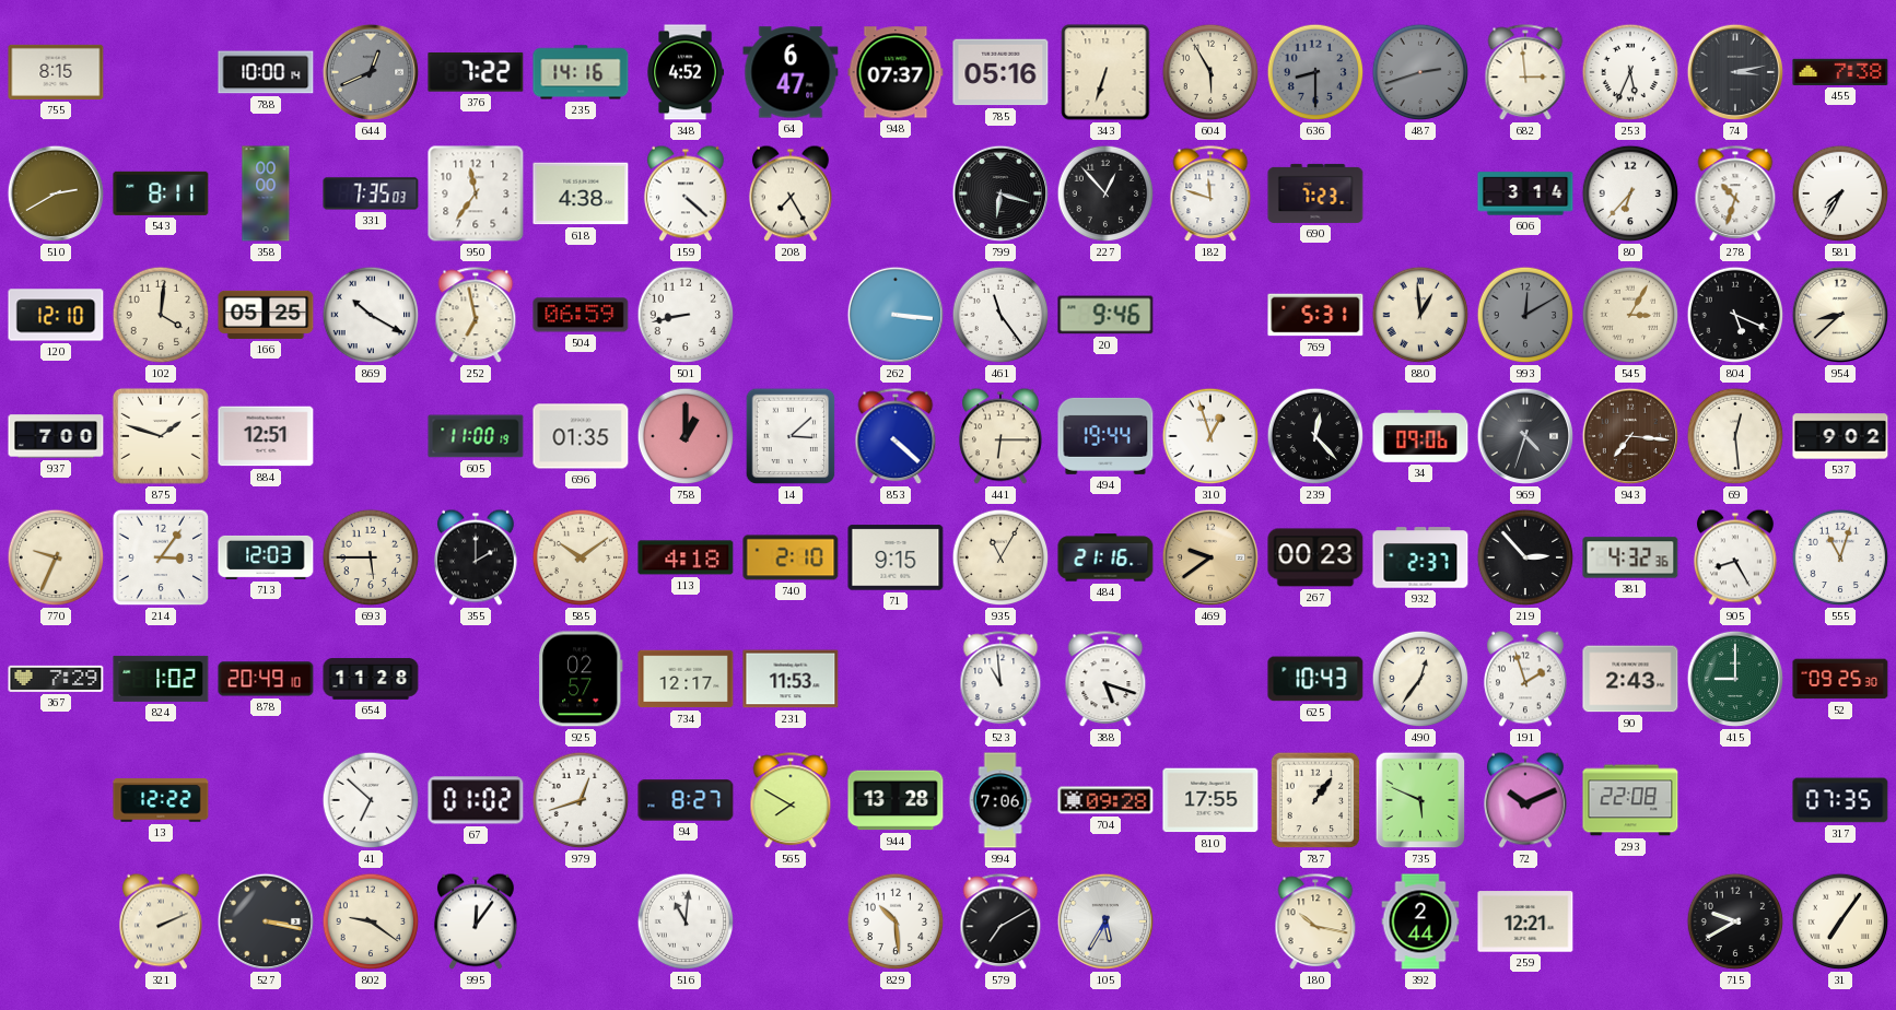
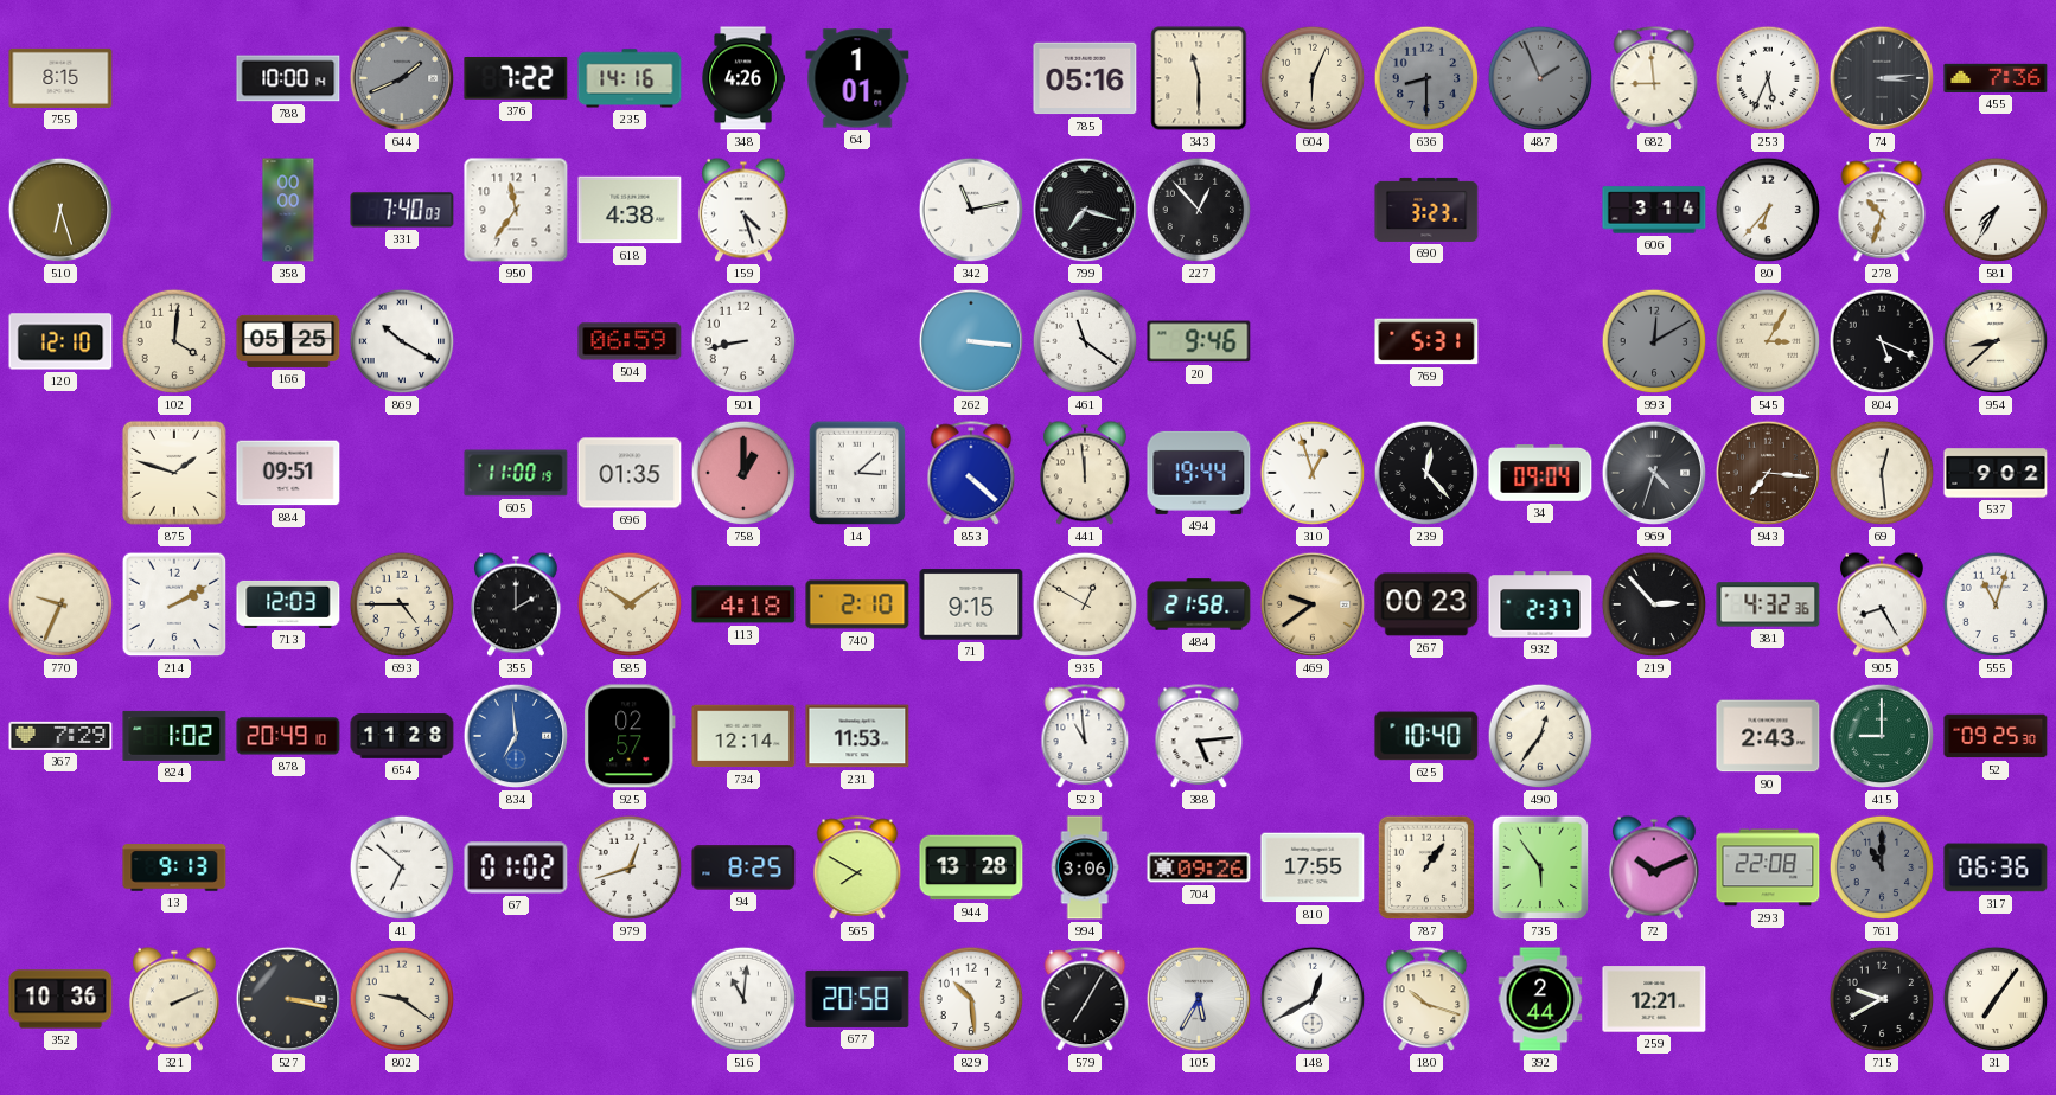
644: 12:41 -> 1:41 (402, 78)
348: 4:52 -> 4:26 (743, 78)
64: 6:47 -> 1:01 (857, 78)
948: 07:37 -> none (896, 72)
343: 6:33 -> 11:30 (1199, 78)
604: 5:55 -> 6:04 (1313, 78)
487: 2:42 -> 1:56 (1540, 78)
682: 2:59 -> 8:59 (1654, 79)
74: 3:13 -> 3:14 (1882, 78)
455: 7:38 -> 7:36 (1996, 78)
510: 2:40 -> 6:27 (60, 210)
543: 8:11 -> none (161, 193)
331: 7:35 -> 7:40 (402, 210)
159: 4:22 -> 4:27 (743, 210)
208: 7:25 -> none (791, 193)
342: none -> 11:13 (971, 210)
799: 6:18 -> 7:18 (1085, 210)
182: 11:48 -> none (1210, 195)
690: 7:23 -> 3:23 (1426, 210)
252: 6:58 -> none (476, 316)
461: 11:24 -> 11:21 (1085, 341)
880: 12:59 -> none (1420, 315)
937: 7:00 -> none (56, 436)
884: 12:51 -> 09:51 (288, 473)
441: 6:15 -> 11:59 (1085, 473)
34: 09:06 -> 09:04 (1540, 474)
214: 3:06 -> 2:10 (174, 604)
693: 5:45 -> 4:45 (402, 604)
935: 11:05 -> 12:50 (1085, 604)
484: 21:16 -> 21:58 (1199, 604)
834: none -> 6:59 (516, 736)
734: 12:17 -> 12:14 (743, 736)
388: 5:18 -> 5:14 (1199, 737)
625: 10:43 -> 10:40 (1426, 736)
191: 1:57 -> none (1525, 679)
13: 12:22 -> 9:13 (174, 867)
94: 8:27 -> 8:25 (743, 867)
994: 7:06 -> 3:06 (1085, 867)
704: 09:28 -> 09:26 (1199, 867)
735: 5:49 -> 5:54 (1540, 867)
761: none -> 11:00 (1882, 867)
317: 07:35 -> 06:36 (1996, 867)
352: none -> 10:36 (60, 999)
995: 12:06 -> none (476, 921)
677: none -> 20:58 (857, 999)
579: 7:10 -> 7:05 (1085, 1000)
148: none -> 12:40 (1313, 999)
180: 10:17 -> 10:18 (1426, 1000)
